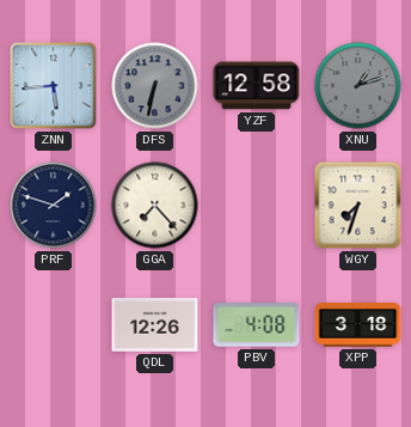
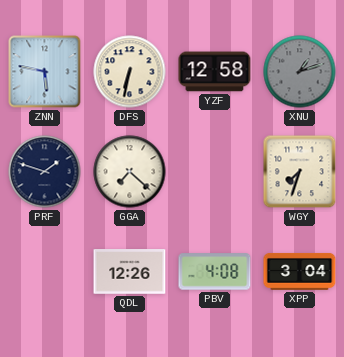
ZNN: 5:44 -> 5:47 (45, 72)
DFS dial: grey -> cream (130, 72)
GGA: 7:23 -> 7:22 (130, 172)
XPP: 3:18 -> 3:04 (300, 271)
